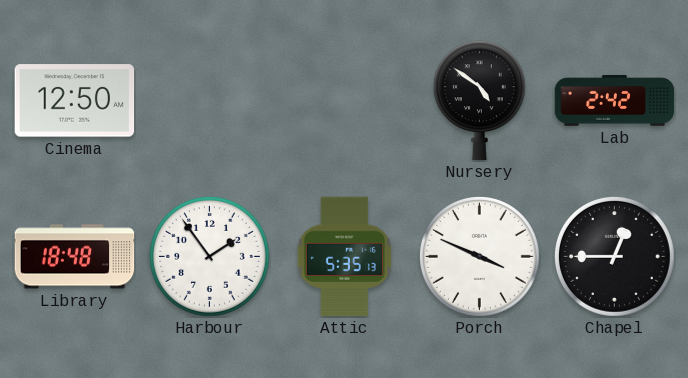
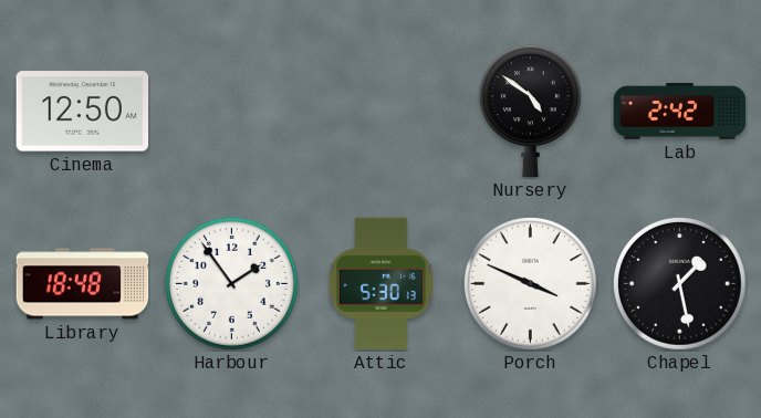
Attic: 5:35 -> 5:30 (380, 284)
Chapel: 12:45 -> 1:28 (679, 283)
